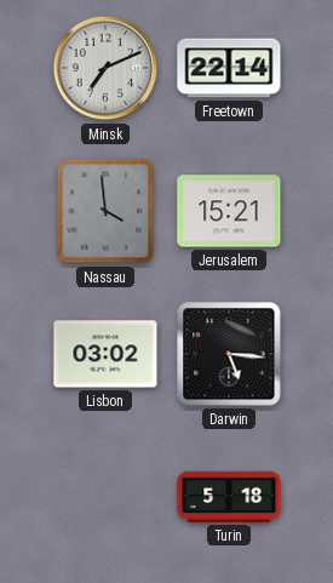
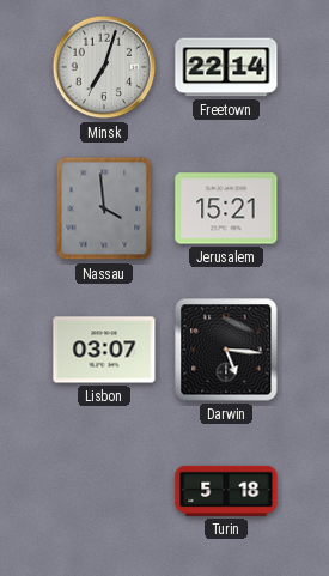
Minsk: 7:11 -> 7:03 (104, 67)
Lisbon: 03:02 -> 03:07 (104, 350)
